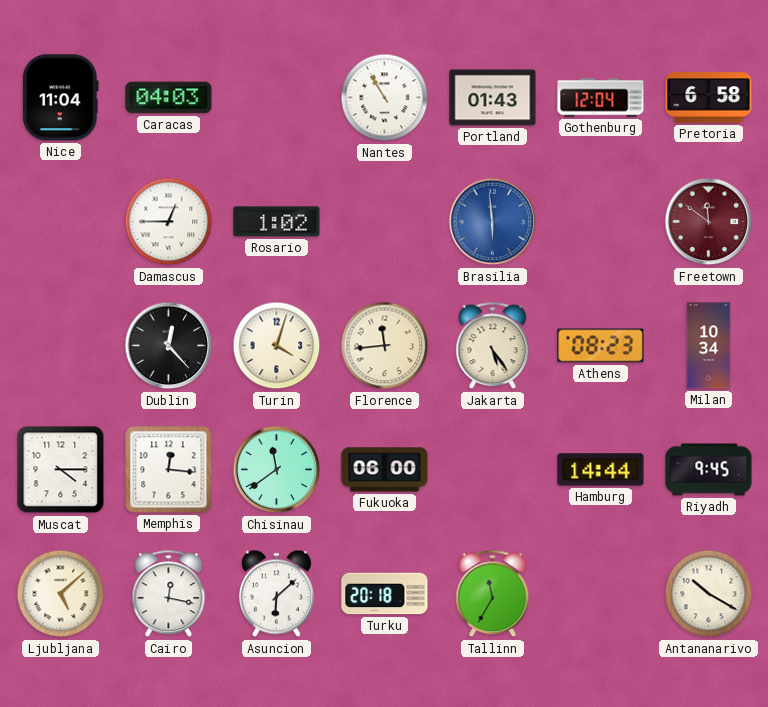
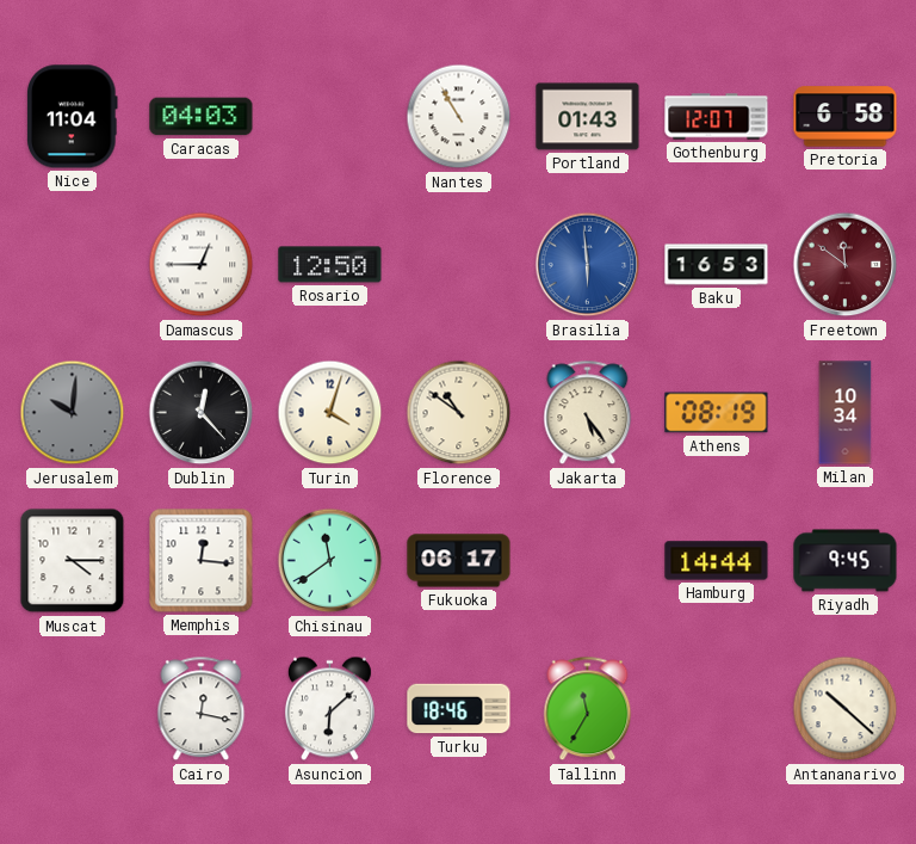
Gothenburg: 12:04 -> 12:07 (717, 117)
Rosario: 1:02 -> 12:50 (330, 265)
Baku: none -> 16:53 (717, 265)
Jerusalem: none -> 10:01 (73, 413)
Florence: 11:44 -> 10:51 (459, 413)
Athens: 08:23 -> 08:19 (717, 413)
Fukuoka: 06:00 -> 06:17 (459, 561)
Ljubljana: 5:08 -> none (61, 594)
Turku: 20:18 -> 18:46 (459, 709)
Antananarivo: 10:20 -> 10:22 (846, 709)
